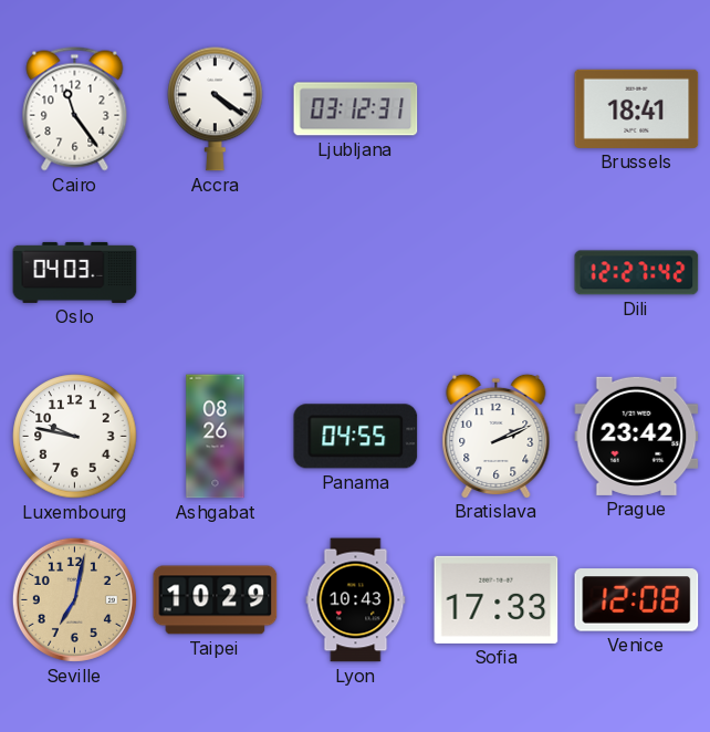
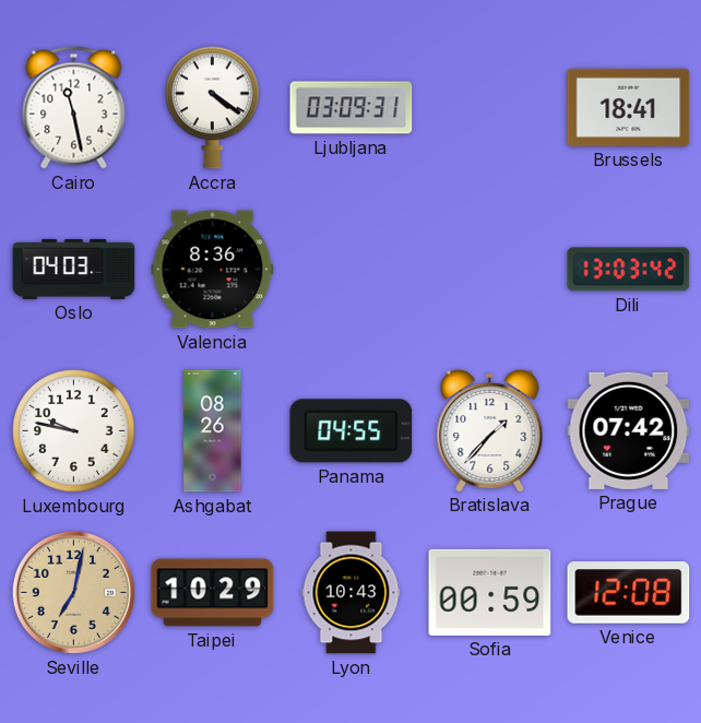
Cairo: 11:24 -> 11:28 (74, 108)
Ljubljana: 03:12 -> 03:09 (352, 108)
Valencia: none -> 8:36 (213, 270)
Dili: 12:27 -> 13:03 (629, 270)
Bratislava: 2:11 -> 1:37 (490, 430)
Prague: 23:42 -> 07:42 (629, 430)
Sofia: 17:33 -> 00:59 (490, 592)
